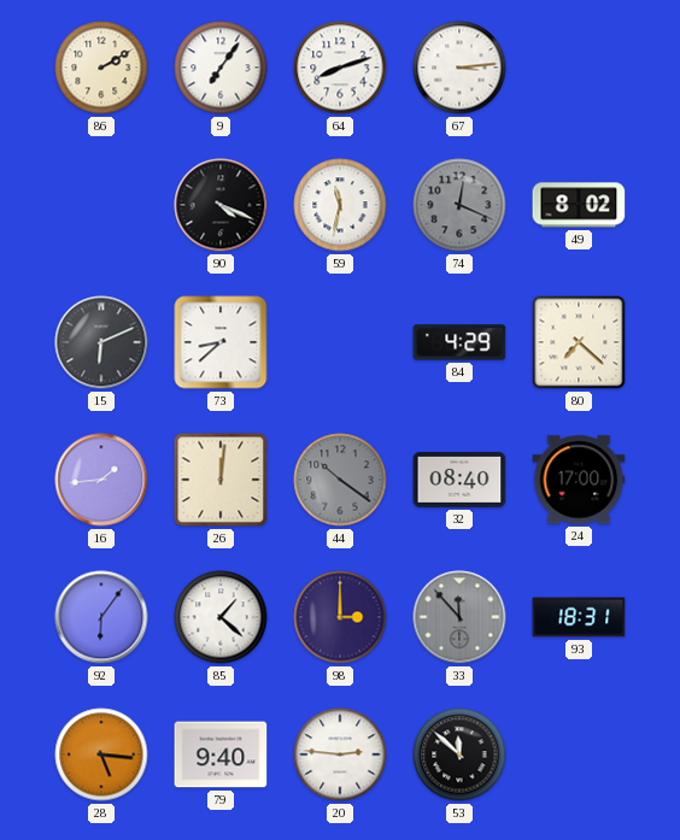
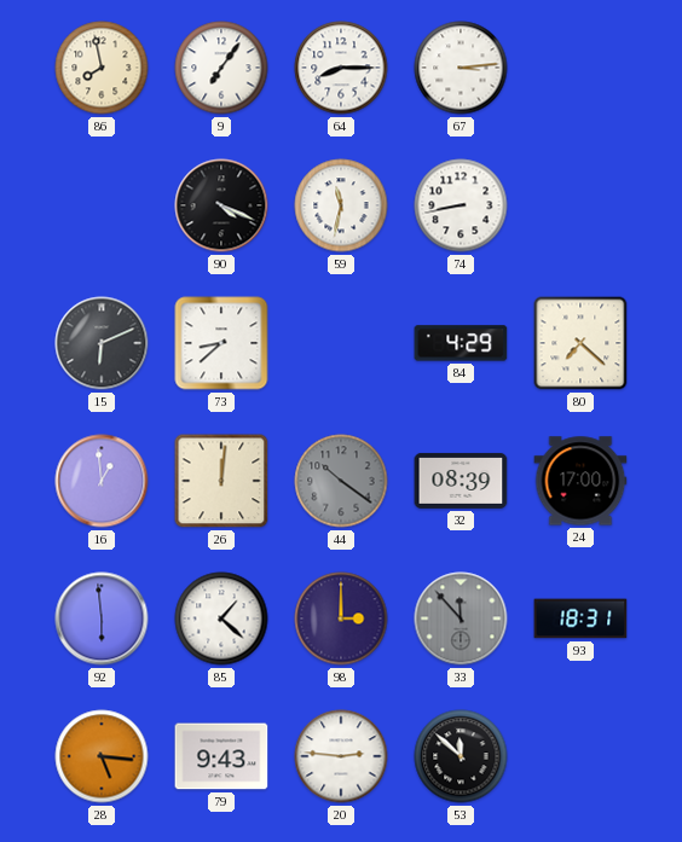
86: 2:10 -> 7:58 (102, 68)
64: 8:12 -> 8:15 (341, 68)
74: 12:19 -> 8:43 (461, 205)
74 dial: grey -> white (461, 205)
49: 8:02 -> none (579, 205)
16: 1:44 -> 12:59 (102, 481)
32: 08:40 -> 08:39 (461, 481)
92: 6:06 -> 5:59 (102, 619)
79: 9:40 -> 9:43 (221, 756)
